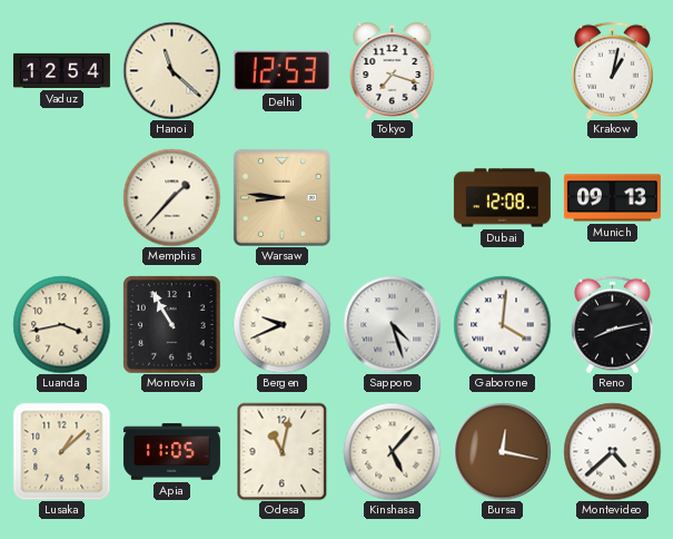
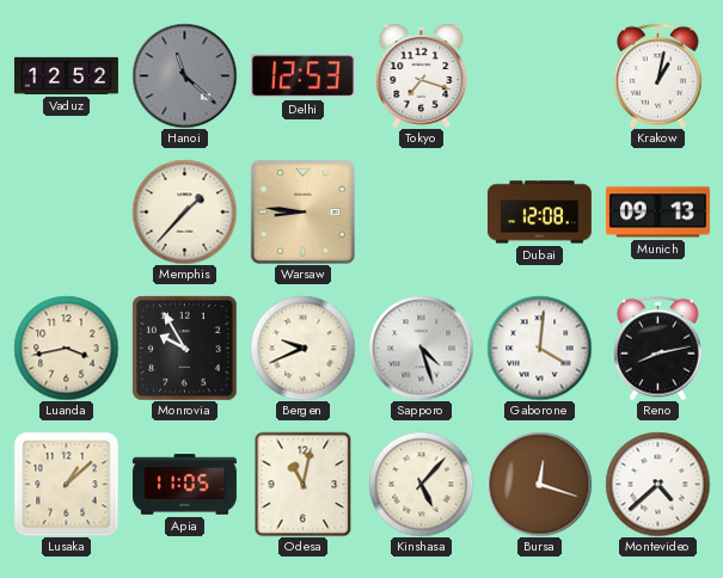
Vaduz: 12:54 -> 12:52 (66, 75)
Hanoi dial: cream -> grey (184, 75)
Monrovia: 10:55 -> 9:55 (184, 348)
Bursa: 12:17 -> 12:18 (539, 484)
